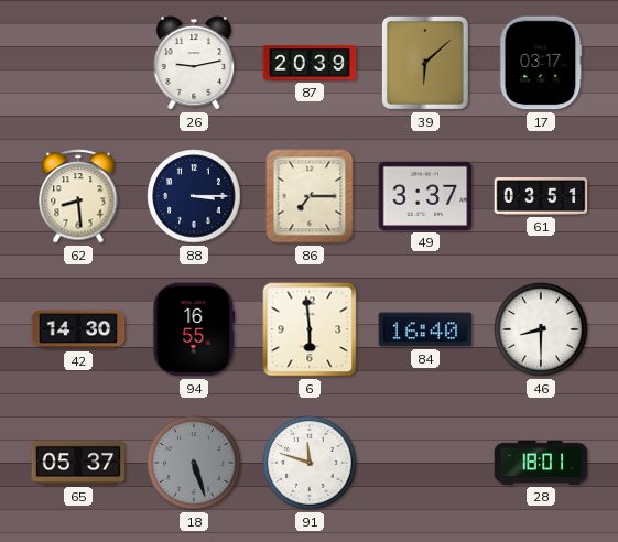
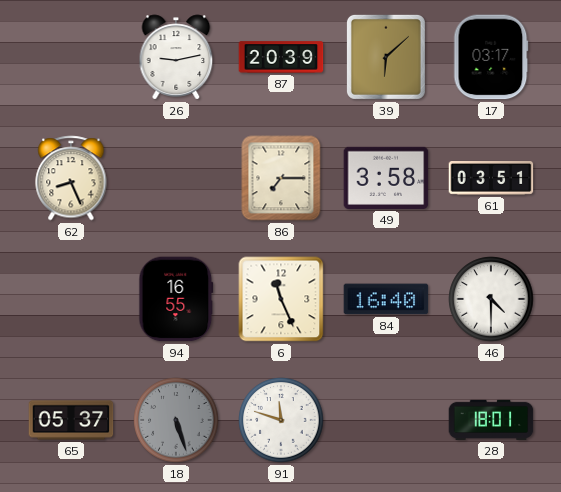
62: 8:29 -> 8:26 (71, 178)
88: 3:15 -> none (194, 196)
49: 3:37 -> 3:58 (386, 178)
42: 14:30 -> none (78, 329)
6: 5:59 -> 11:26 (281, 299)
46: 8:30 -> 4:30 (491, 299)
